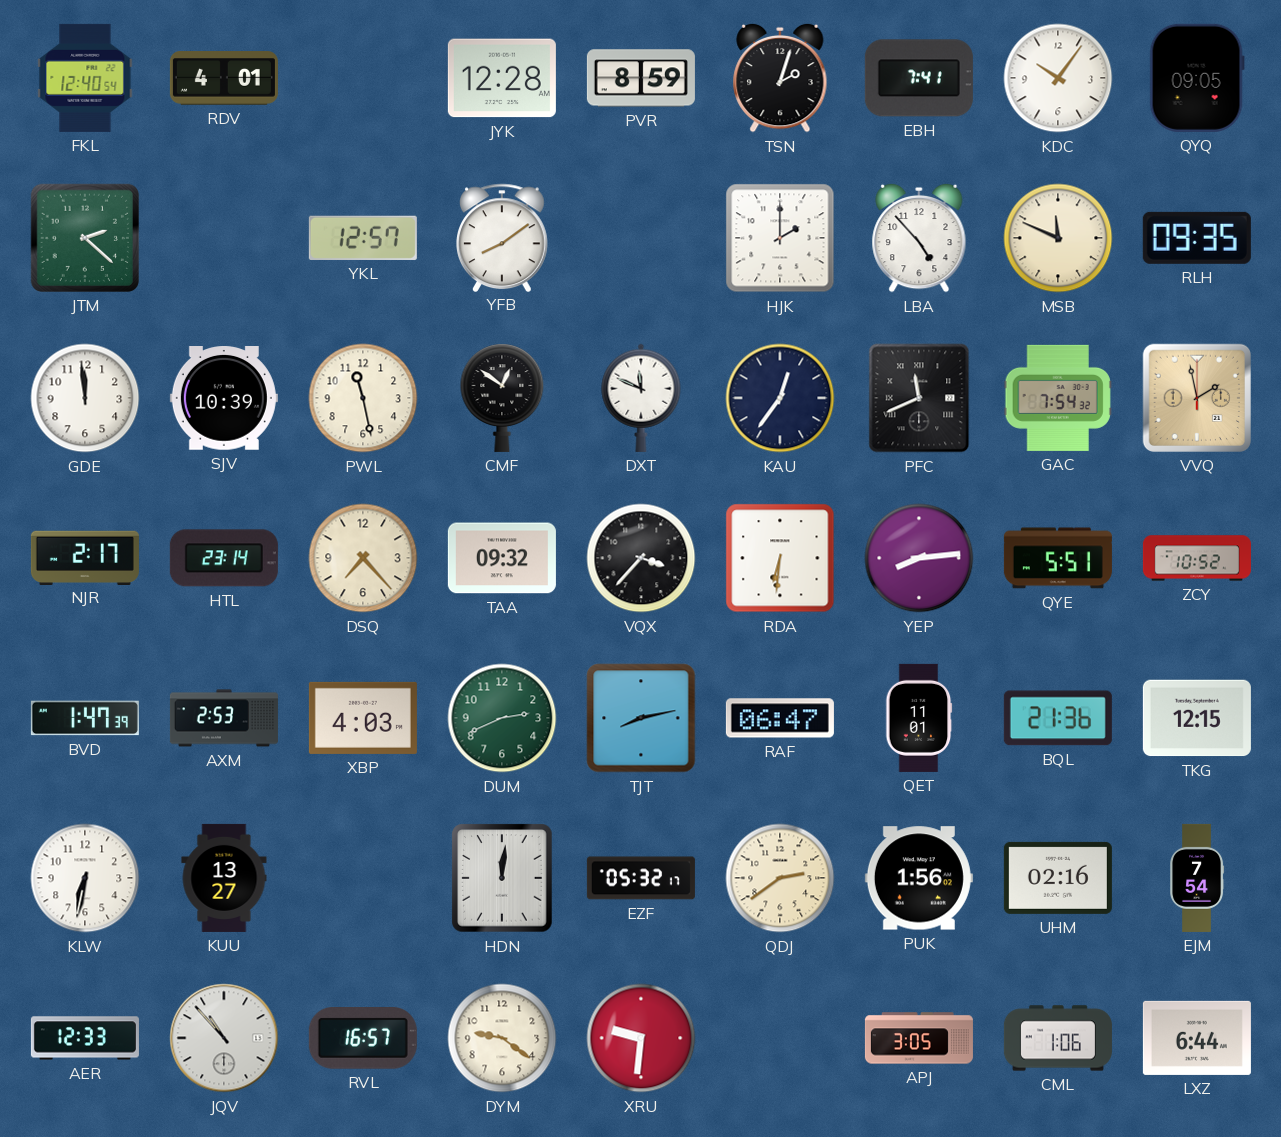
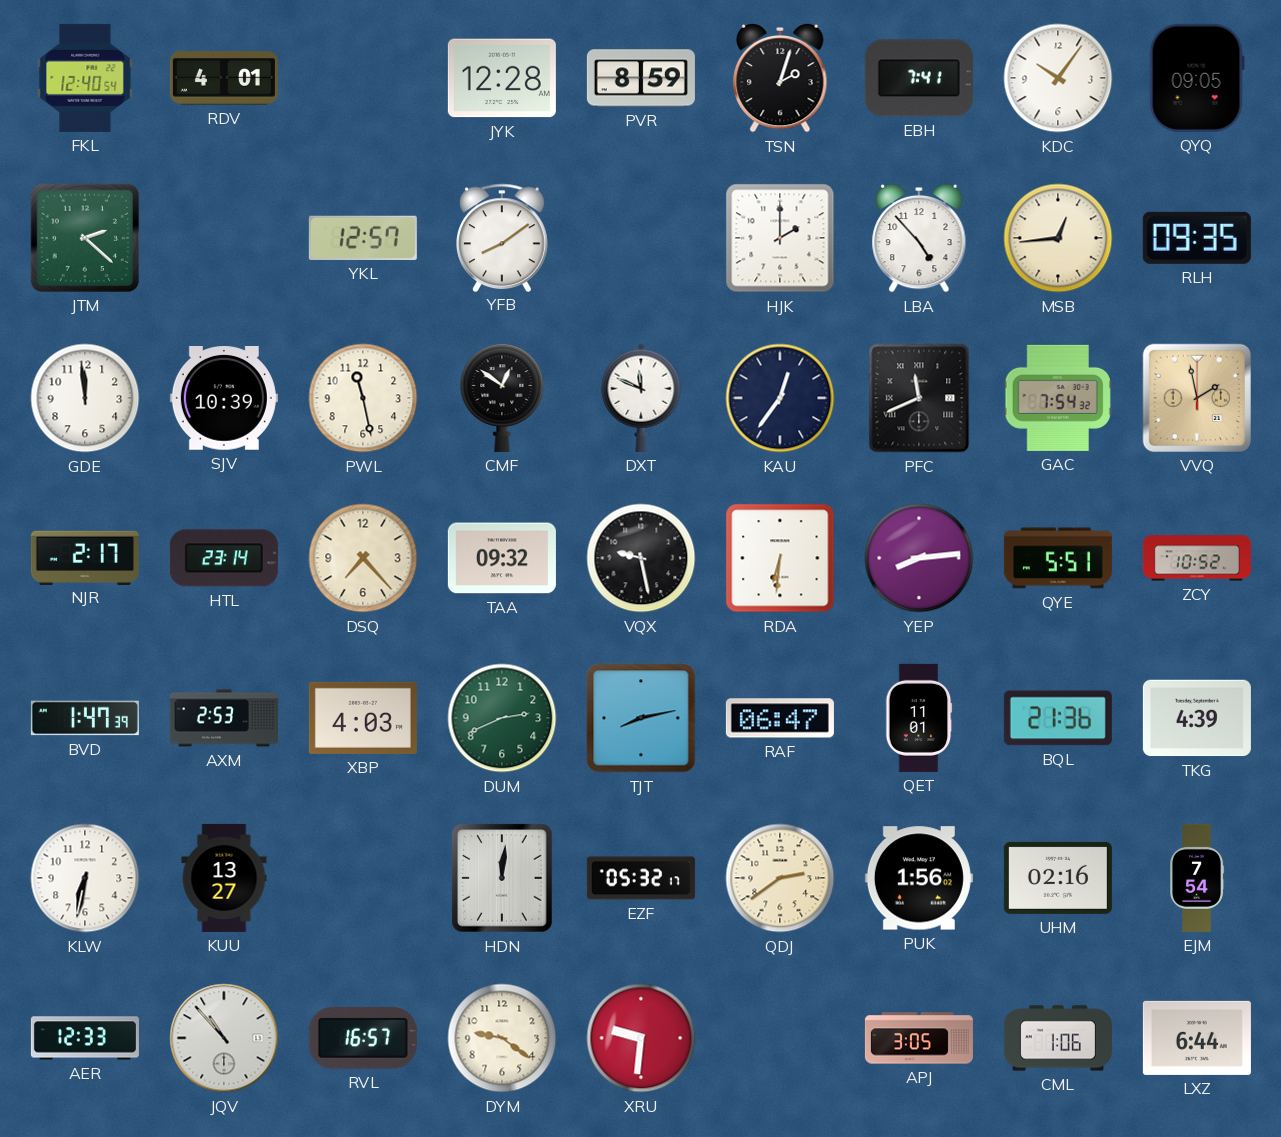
MSB: 11:49 -> 12:44 (1058, 238)
VQX: 3:37 -> 9:28 (641, 558)
TKG: 12:15 -> 4:39 (1197, 718)
